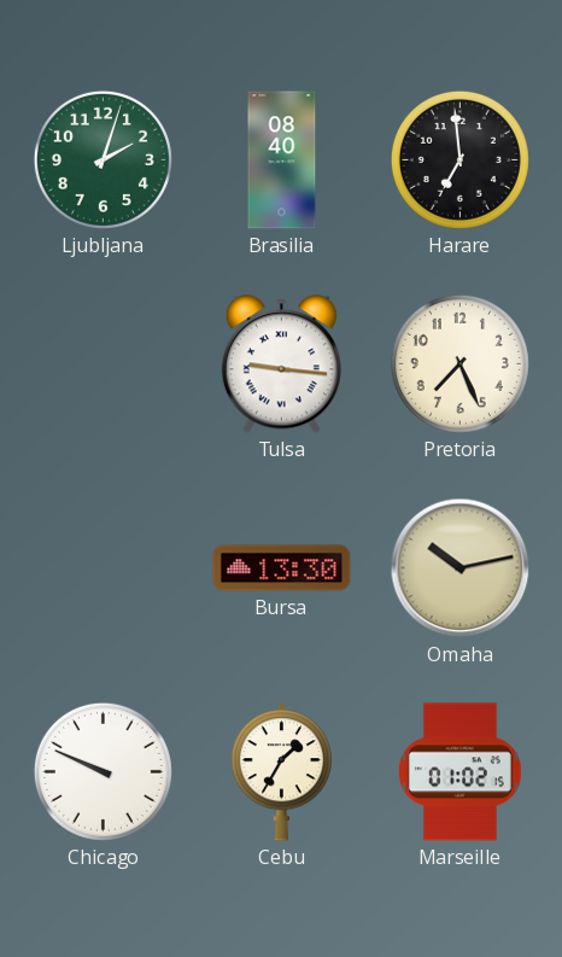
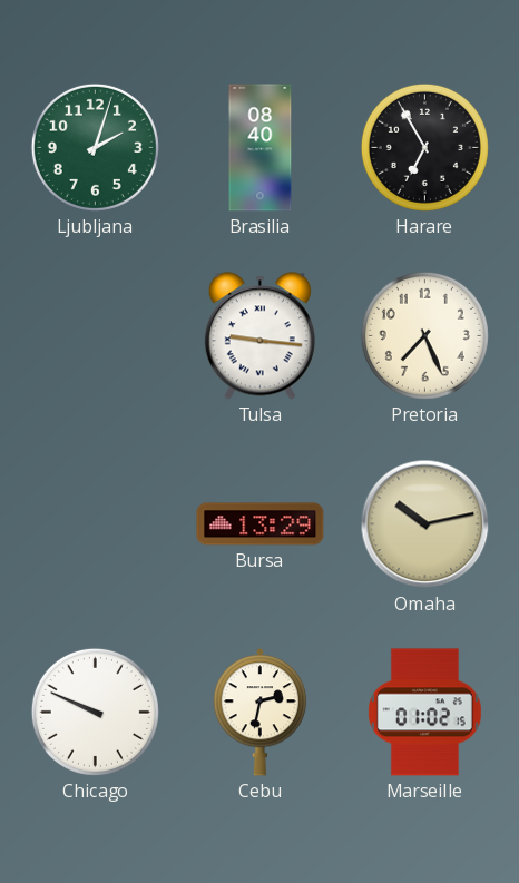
Harare: 6:59 -> 6:55 (424, 147)
Bursa: 13:30 -> 13:29 (261, 524)
Cebu: 1:35 -> 2:32 (259, 713)
